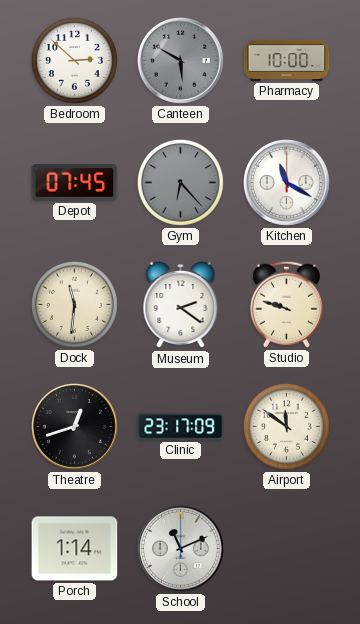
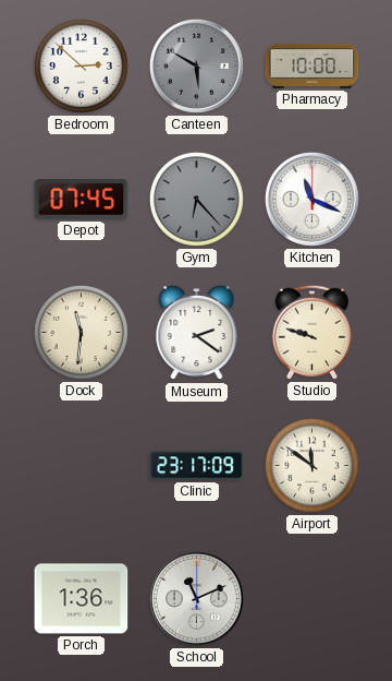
Kitchen: 11:20 -> 11:19 (313, 200)
Theatre: 12:42 -> none (75, 427)
Porch: 1:14 -> 1:36 (82, 599)
